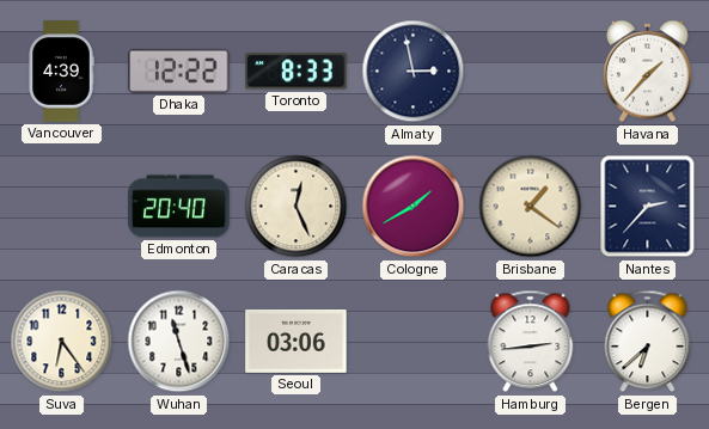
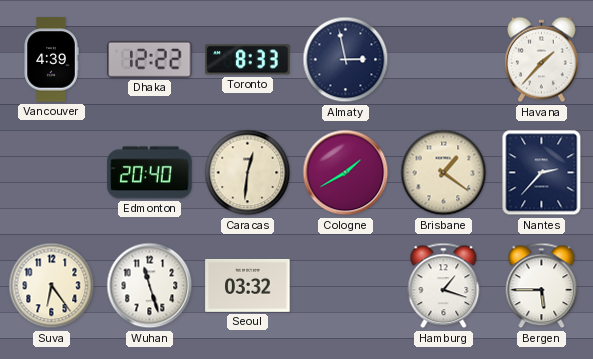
Caracas: 12:26 -> 12:31 (248, 173)
Seoul: 03:06 -> 03:32 (248, 285)
Hamburg: 2:44 -> 1:18 (444, 286)
Bergen: 6:38 -> 5:45 (542, 286)
